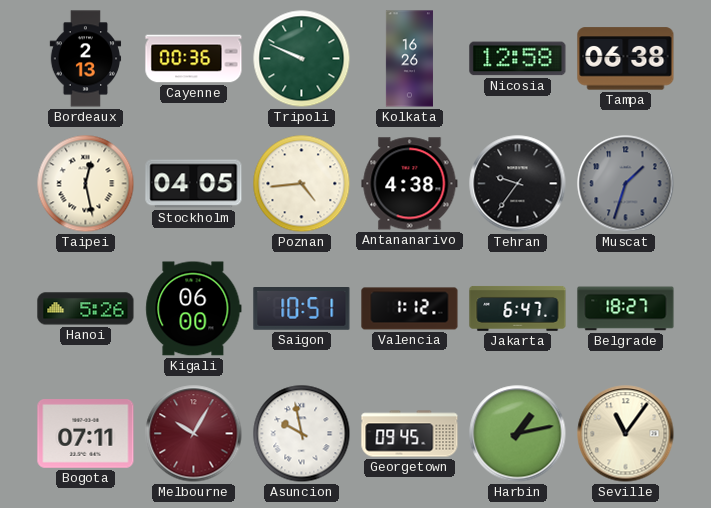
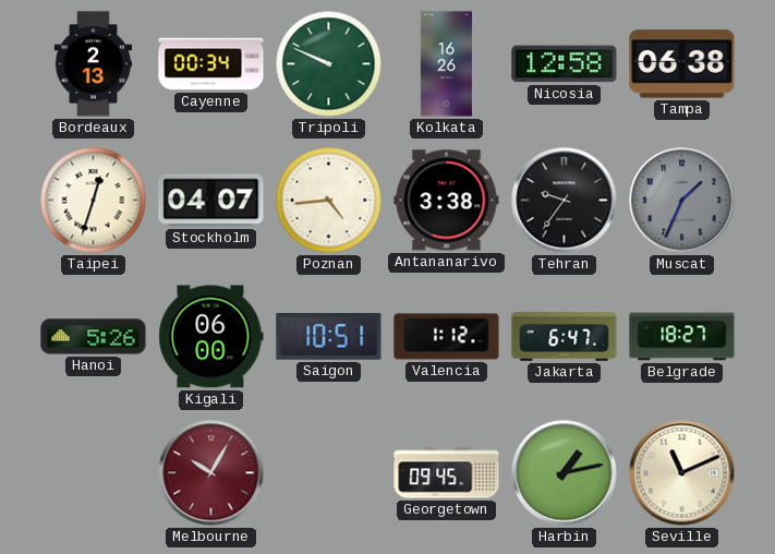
Cayenne: 00:36 -> 00:34 (211, 64)
Taipei: 12:28 -> 12:33 (94, 201)
Stockholm: 04:05 -> 04:07 (211, 201)
Antananarivo: 4:38 -> 3:38 (447, 201)
Muscat: 1:33 -> 1:34 (682, 201)
Bogota: 07:11 -> none (86, 434)
Asuncion: 9:58 -> none (302, 434)
Seville: 11:06 -> 11:11 (682, 473)
